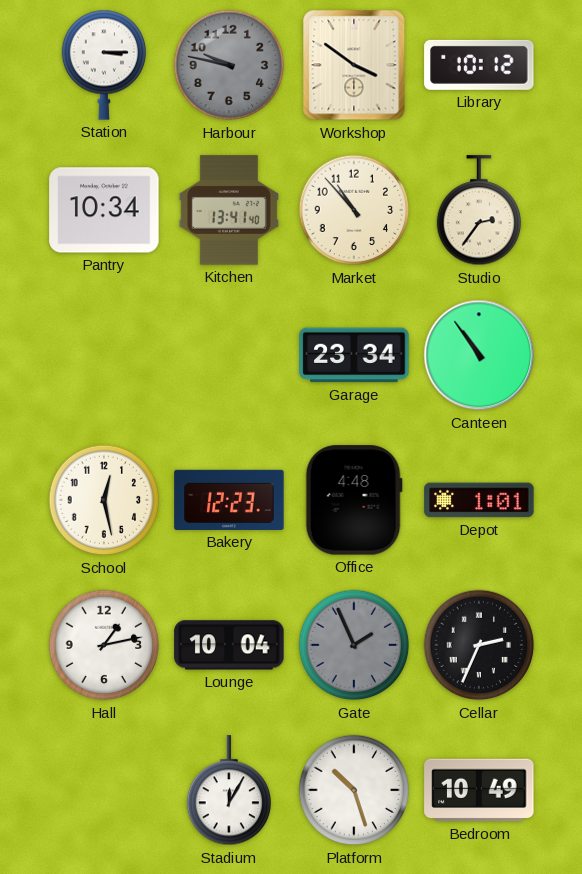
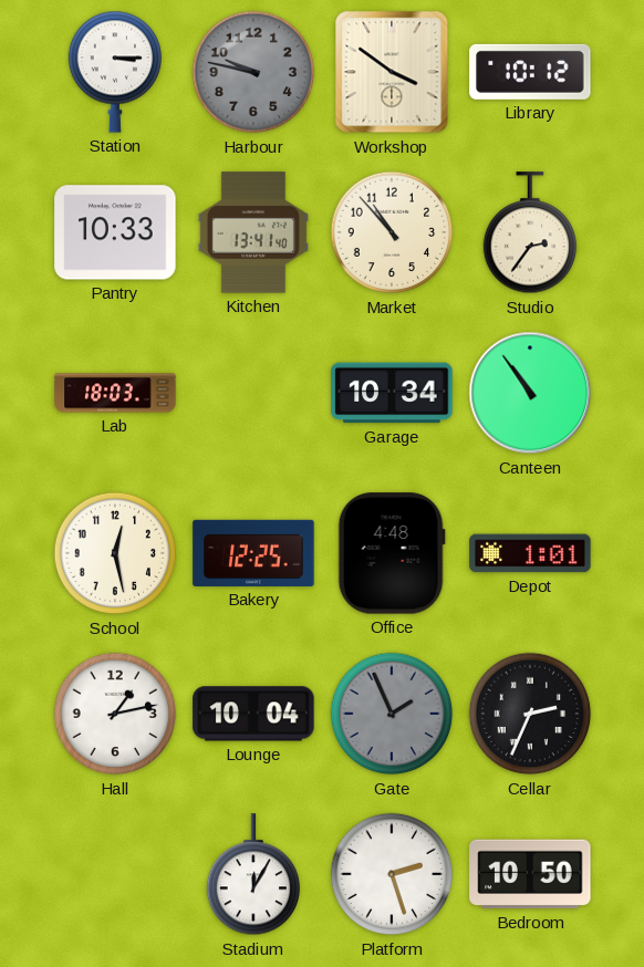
Pantry: 10:34 -> 10:33 (115, 232)
Lab: none -> 18:03 (115, 393)
Garage: 23:34 -> 10:34 (392, 393)
Bakery: 12:23 -> 12:25 (253, 553)
Platform: 10:27 -> 2:27 (392, 874)
Bedroom: 10:49 -> 10:50 (530, 874)
